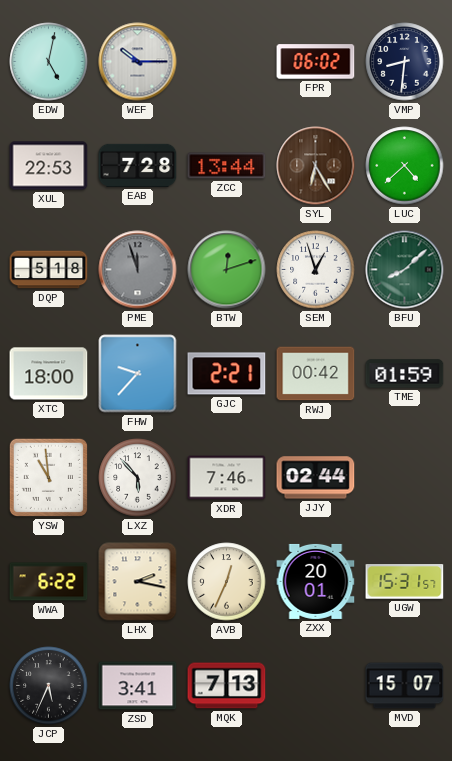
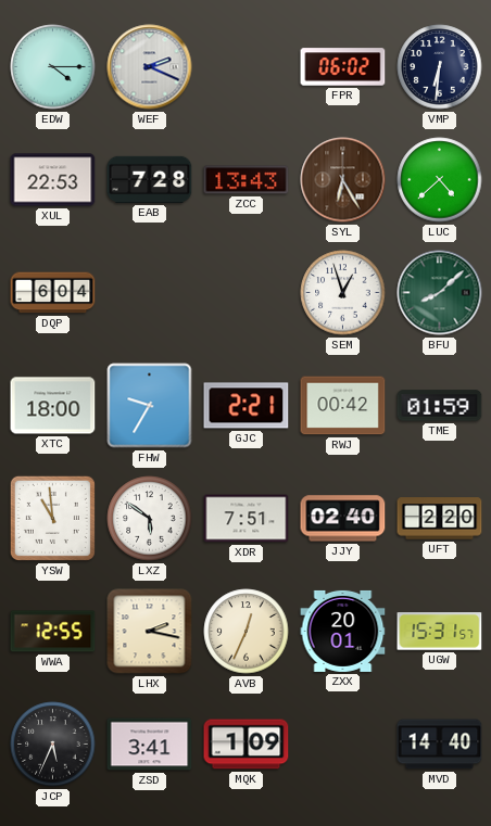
EDW: 5:02 -> 4:15 (53, 67)
WEF: 10:15 -> 2:19 (150, 67)
VMP: 8:31 -> 6:31 (440, 67)
ZCC: 13:44 -> 13:43 (247, 180)
DQP: 5:18 -> 6:04 (53, 293)
PME: 11:57 -> none (138, 270)
BTW: 12:12 -> none (227, 270)
FHW: 9:37 -> 9:35 (150, 406)
LXZ: 5:53 -> 5:51 (150, 519)
XDR: 7:46 -> 7:51 (247, 519)
JJY: 02:44 -> 02:40 (343, 519)
UFT: none -> 2:20 (440, 519)
WWA: 6:22 -> 12:55 (53, 632)
MQK: 7:13 -> 1:09 (247, 745)
MVD: 15:07 -> 14:40 (440, 745)
